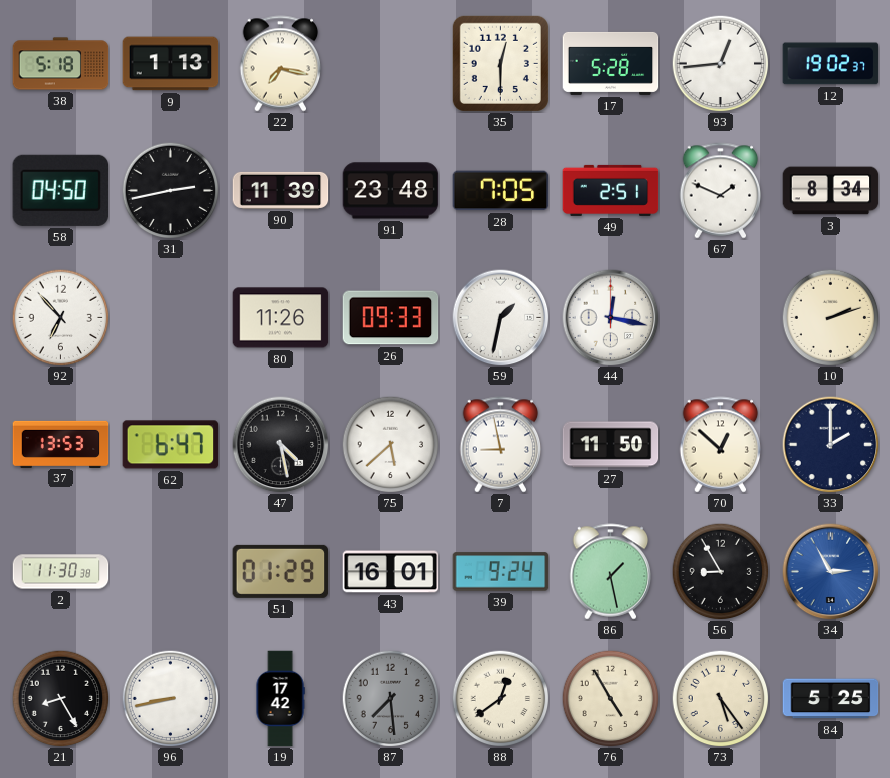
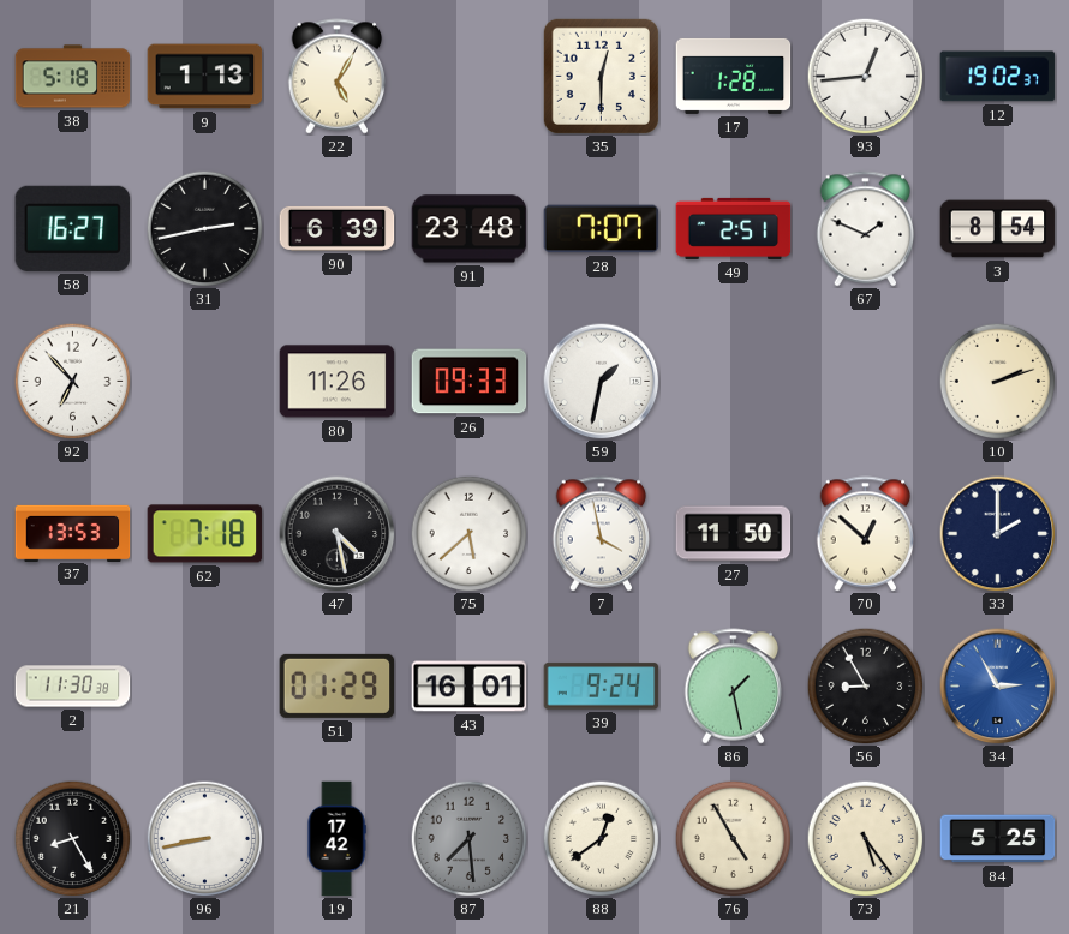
22: 7:17 -> 5:05 (338, 77)
17: 5:28 -> 1:28 (734, 76)
58: 04:50 -> 16:27 (72, 228)
90: 11:39 -> 6:39 (338, 228)
28: 7:05 -> 7:07 (602, 229)
3: 8:34 -> 8:54 (998, 229)
44: 12:17 -> none (611, 318)
62: 6:47 -> 7:18 (205, 534)
7: 8:58 -> 3:58 (602, 534)
